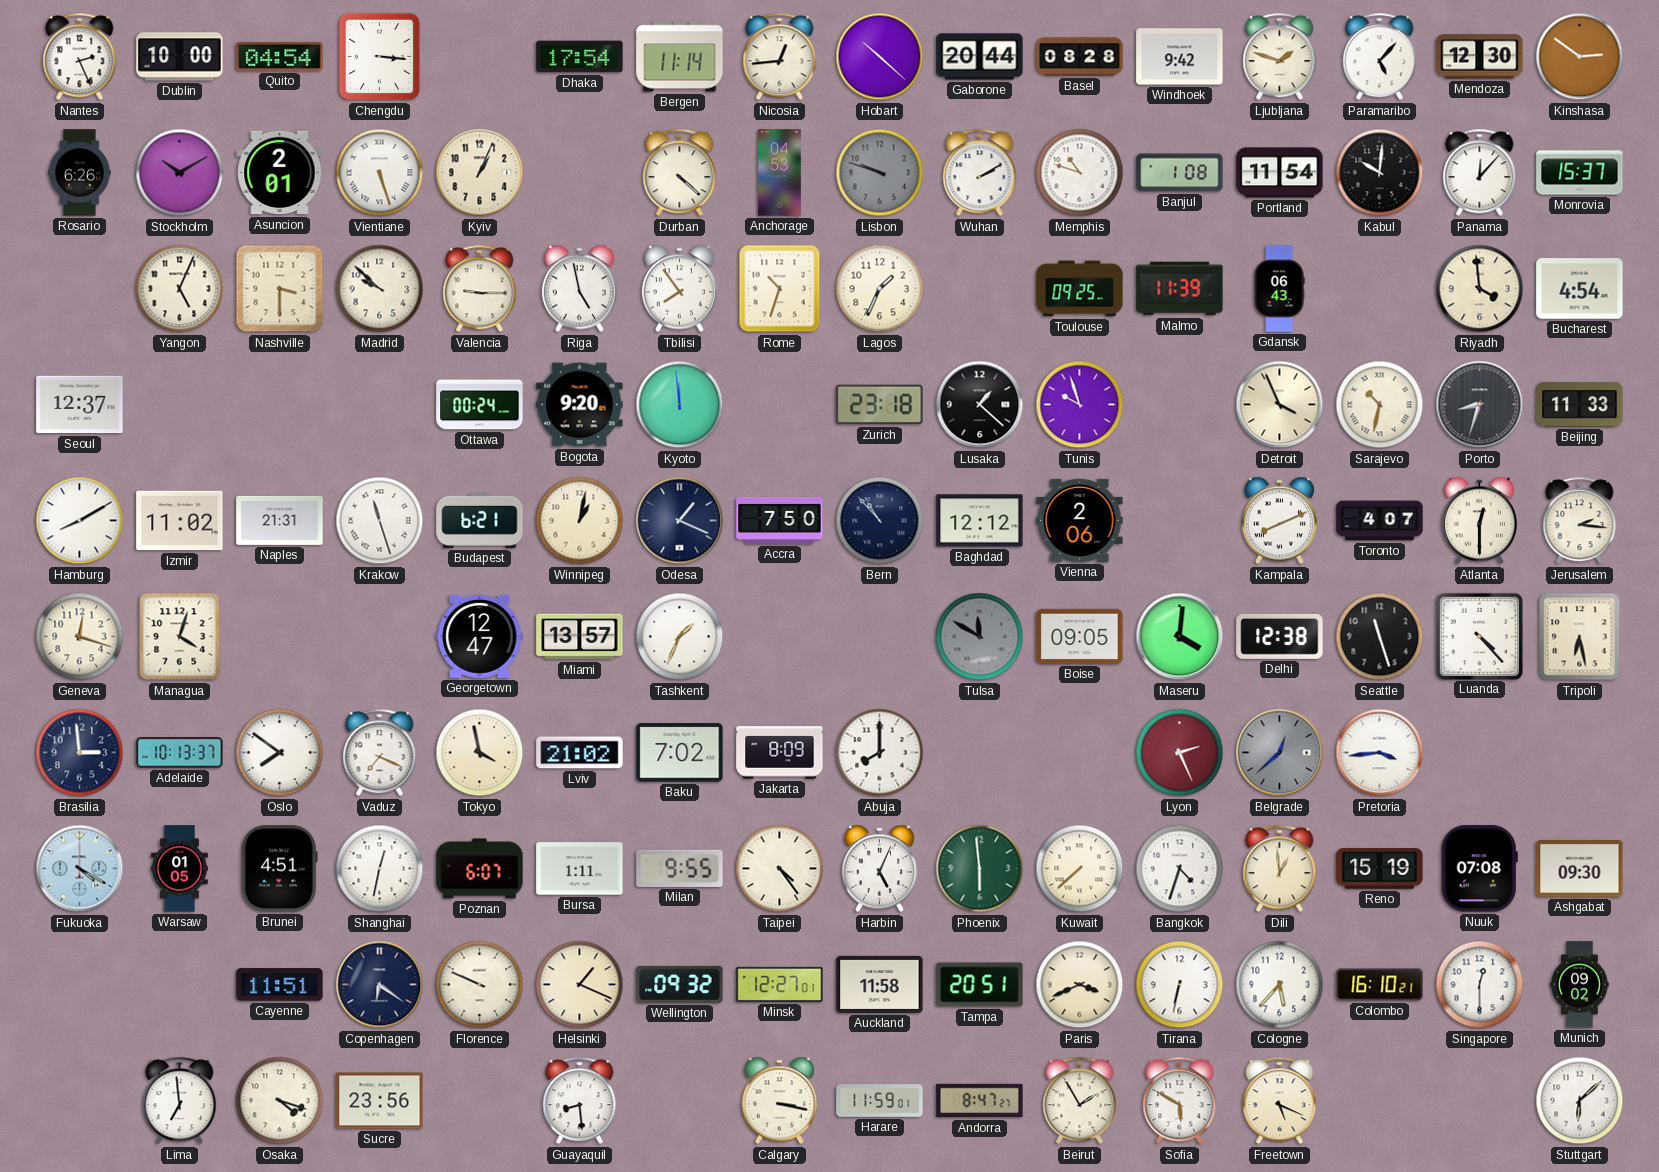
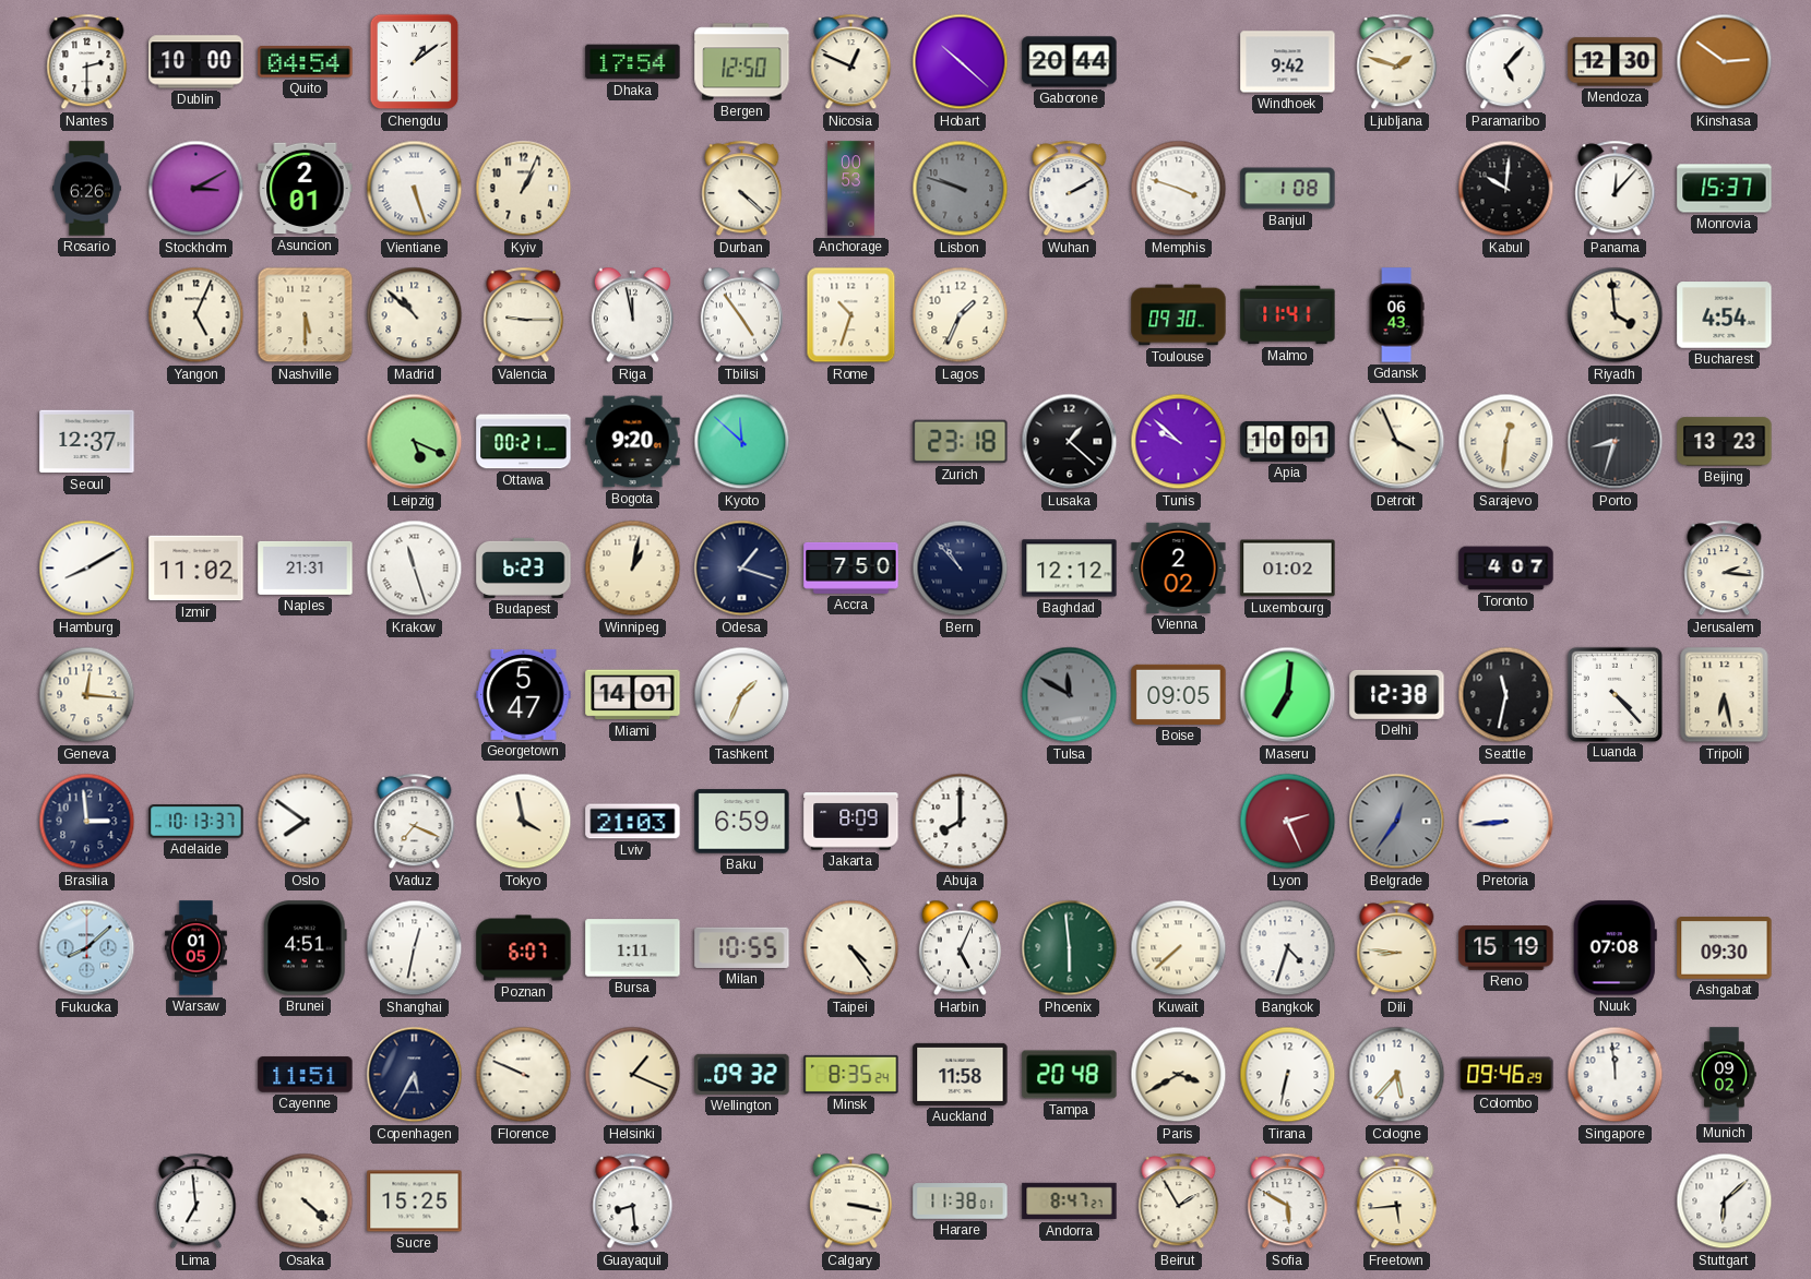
Nantes: 2:26 -> 2:30 (87, 62)
Chengdu: 3:16 -> 1:09 (415, 62)
Bergen: 11:14 -> 12:50 (742, 62)
Nicosia: 12:44 -> 12:49 (851, 62)
Basel: 08:28 -> none (1080, 57)
Stockholm: 10:10 -> 3:10 (196, 189)
Anchorage: 04:53 -> 00:53 (851, 189)
Memphis: 10:48 -> 3:48 (1179, 189)
Portland: 11:54 -> none (1280, 173)
Nashville: 3:30 -> 5:30 (306, 315)
Madrid: 9:52 -> 10:52 (415, 315)
Riga: 4:58 -> 11:58 (632, 315)
Tbilisi: 7:54 -> 4:54 (741, 315)
Toulouse: 09:25 -> 09:30 (1179, 315)
Malmo: 11:39 -> 11:41 (1288, 315)
Leipzig: none -> 5:19 (415, 442)
Ottawa: 00:24 -> 00:21 (524, 442)
Kyoto: 11:59 -> 11:52 (742, 442)
Tunis: 9:57 -> 9:52 (1179, 442)
Apia: none -> 10:01 (1288, 441)
Sarajevo: 10:32 -> 12:31 (1506, 442)
Beijing: 11:33 -> 13:23 (1725, 442)
Budapest: 6:21 -> 6:23 (524, 567)
Odesa: 1:19 -> 1:18 (742, 569)
Vienna: 2:06 -> 2:02 (1179, 567)
Luxembourg: none -> 01:02 (1288, 569)
Kampala: 8:11 -> none (1279, 521)
Atlanta: 12:30 -> none (1479, 521)
Geneva: 12:18 -> 12:16 (87, 695)
Managua: 4:03 -> none (180, 637)
Georgetown: 12:47 -> 5:47 (524, 694)
Miami: 13:57 -> 14:01 (633, 695)
Maseru: 4:01 -> 7:01 (1288, 695)
Seattle: 11:27 -> 11:32 (1506, 695)
Lviv: 21:02 -> 21:03 (633, 822)
Baku: 7:02 -> 6:59 (742, 822)
Belgrade: 12:38 -> 12:36 (1397, 822)
Pretoria: 3:44 -> 8:44 (1506, 822)
Fukuoka: 4:20 -> 8:08 (87, 948)
Milan: 9:55 -> 10:55 (742, 947)
Dili: 12:59 -> 8:46 (1397, 948)
Copenhagen: 6:21 -> 5:35 (415, 1075)
Minsk: 12:27 -> 8:35 (851, 1074)
Tampa: 20:51 -> 20:48 (1070, 1075)
Paris: 3:41 -> 3:40 (1179, 1075)
Colombo: 16:10 -> 09:46 (1506, 1075)
Singapore: 12:30 -> 11:59 (1616, 1075)
Osaka: 4:18 -> 4:22 (306, 1202)
Sucre: 23:56 -> 15:25 (415, 1202)
Harare: 11:59 -> 11:38 (961, 1202)
Freetown: 5:19 -> 5:44 (1397, 1202)
